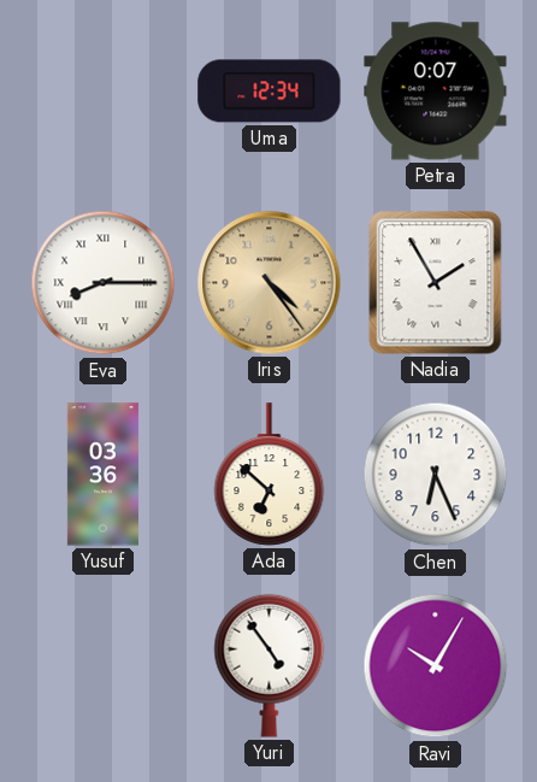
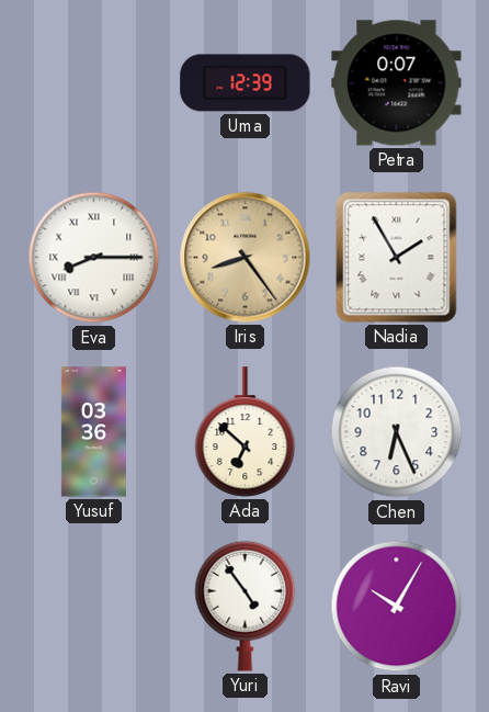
Uma: 12:34 -> 12:39 (246, 83)
Iris: 4:24 -> 8:24 (246, 258)
